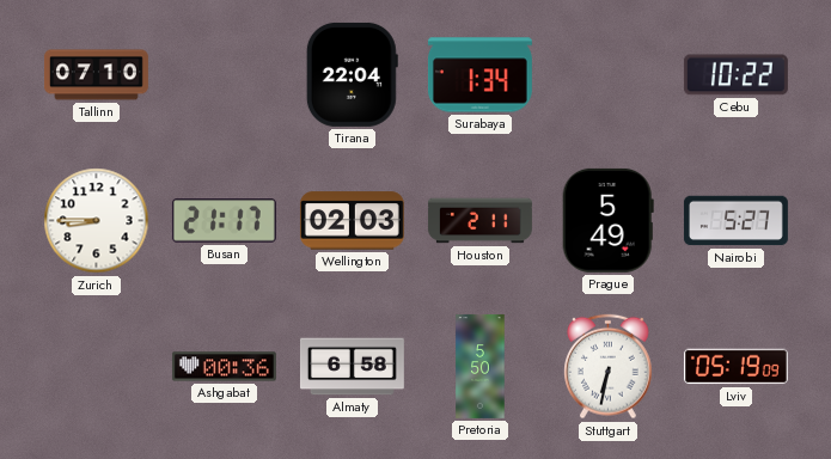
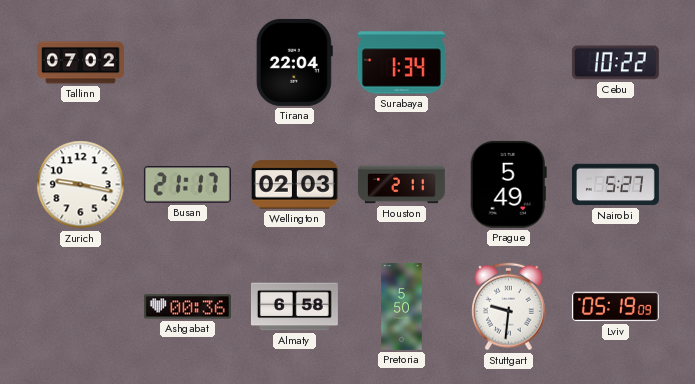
Tallinn: 07:10 -> 07:02 (80, 63)
Zurich: 8:45 -> 9:17 (81, 185)
Stuttgart: 6:32 -> 9:31 (509, 307)
